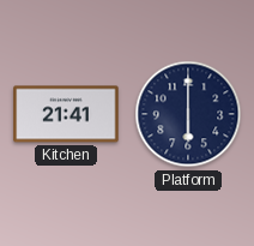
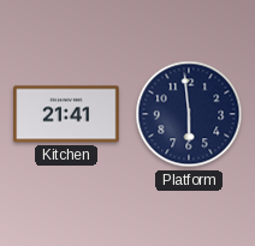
Platform: 6:00 -> 5:59 (189, 114)
